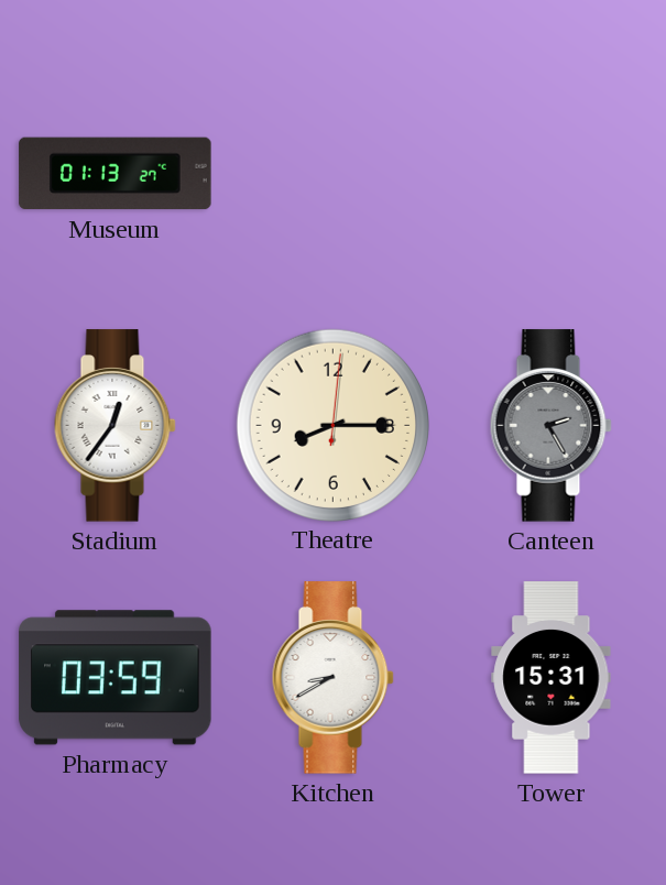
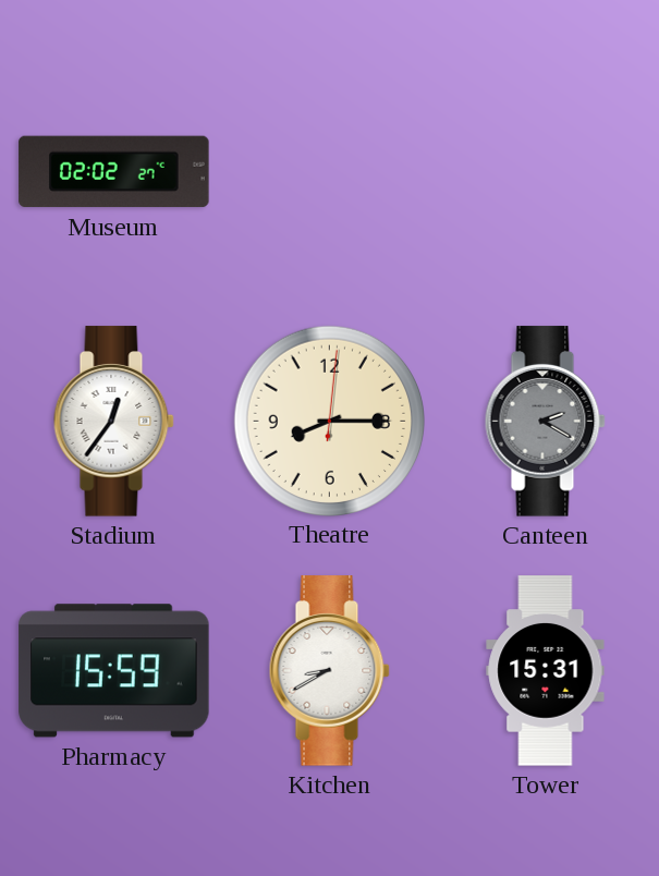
Museum: 01:13 -> 02:02 (114, 172)
Canteen: 2:25 -> 2:20 (545, 422)
Pharmacy: 03:59 -> 15:59 (114, 671)
